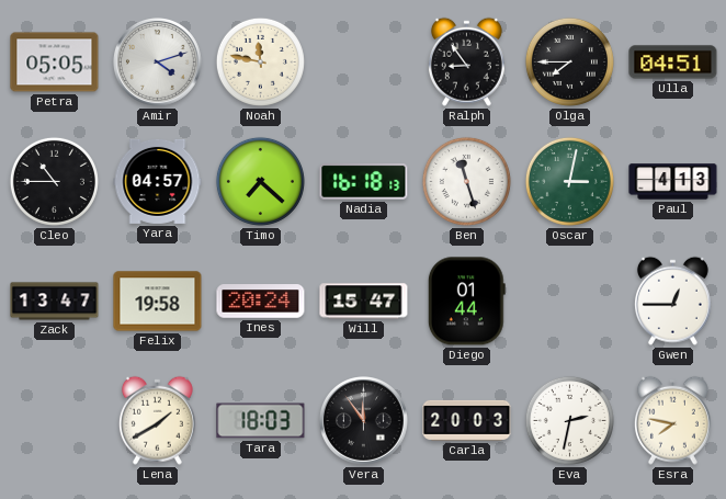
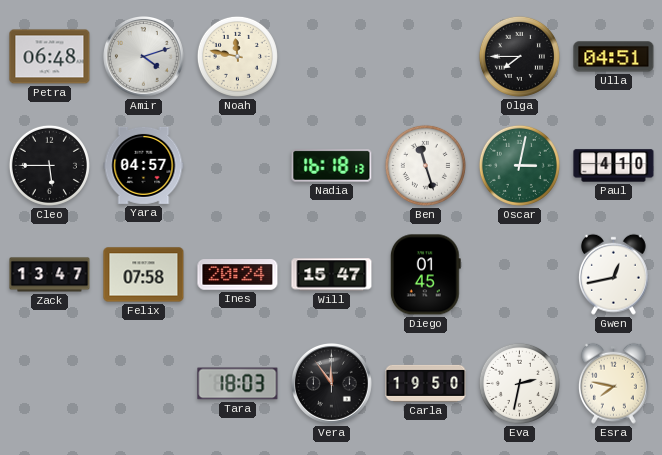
Petra: 05:05 -> 06:48 (50, 57)
Ralph: 8:54 -> none (466, 61)
Cleo: 10:45 -> 5:45 (49, 165)
Timo: 7:22 -> none (260, 181)
Paul: 4:13 -> 4:10 (614, 166)
Felix: 19:58 -> 07:58 (144, 275)
Diego: 01:44 -> 01:45 (425, 275)
Gwen: 12:45 -> 12:43 (613, 274)
Lena: 1:40 -> none (157, 420)
Carla: 20:03 -> 19:50 (426, 383)
